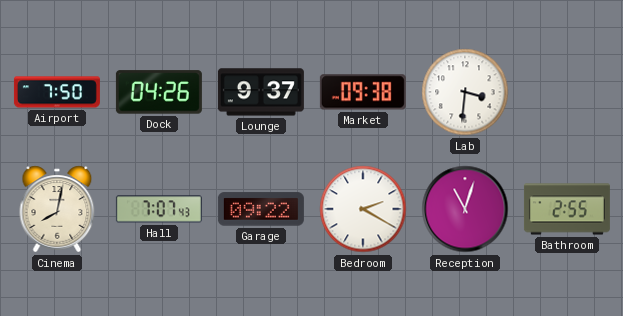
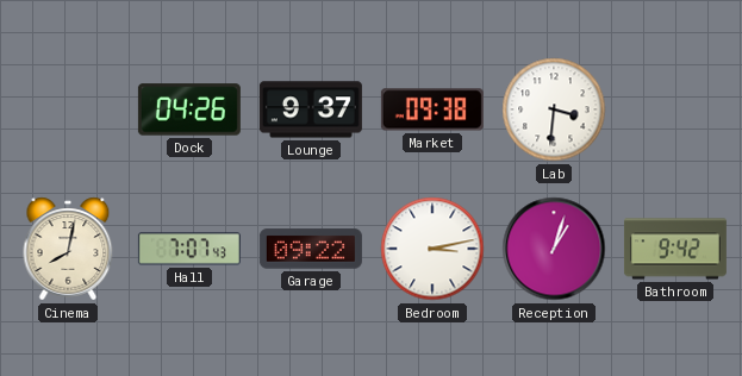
Airport: 7:50 -> none (57, 92)
Bedroom: 2:20 -> 3:13 (432, 249)
Reception: 11:03 -> 1:03 (554, 249)
Bathroom: 2:55 -> 9:42 (675, 249)
